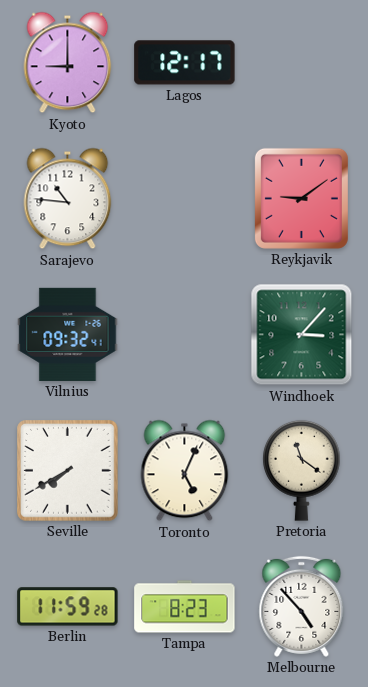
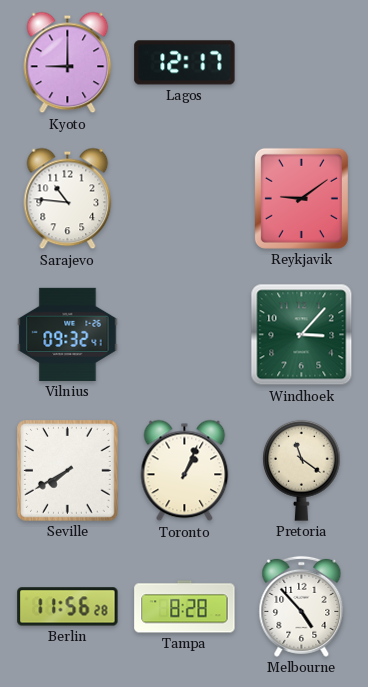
Toronto: 5:04 -> 1:04 (185, 471)
Berlin: 11:59 -> 11:56 (68, 607)
Tampa: 8:23 -> 8:28 (185, 607)
